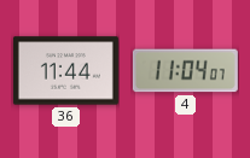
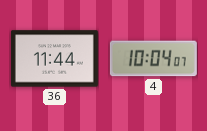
4: 11:04 -> 10:04 (153, 59)
